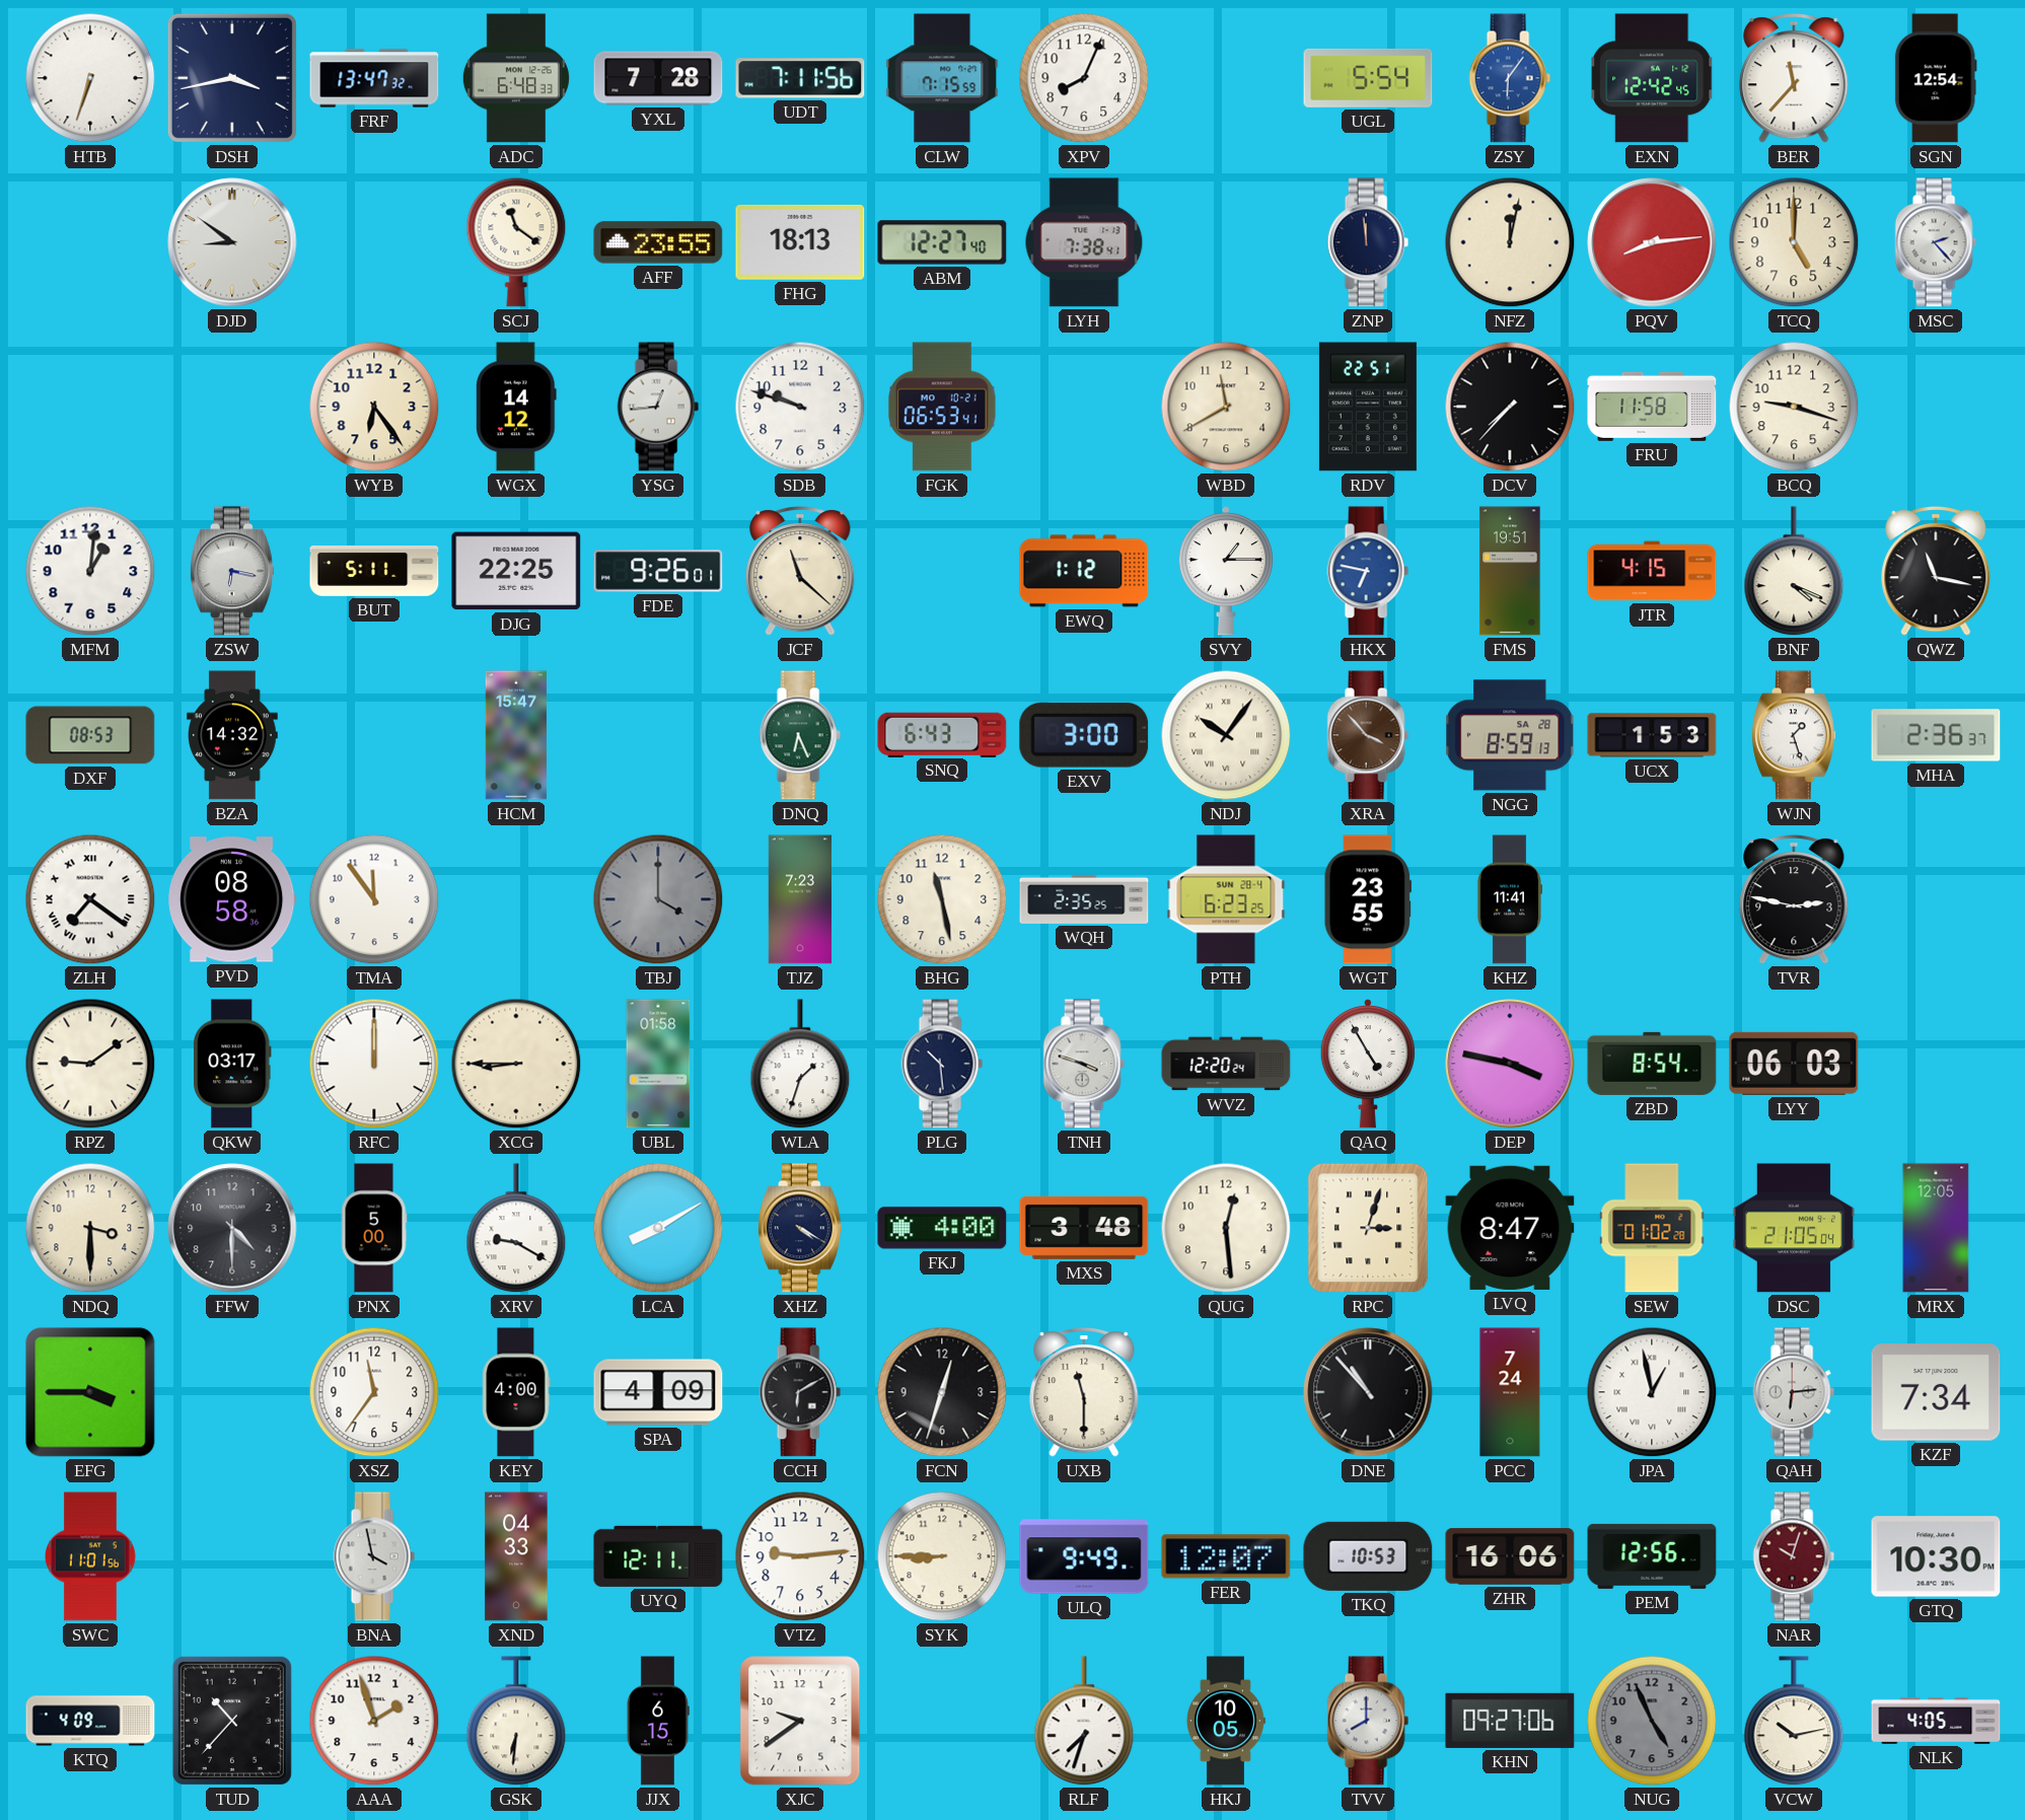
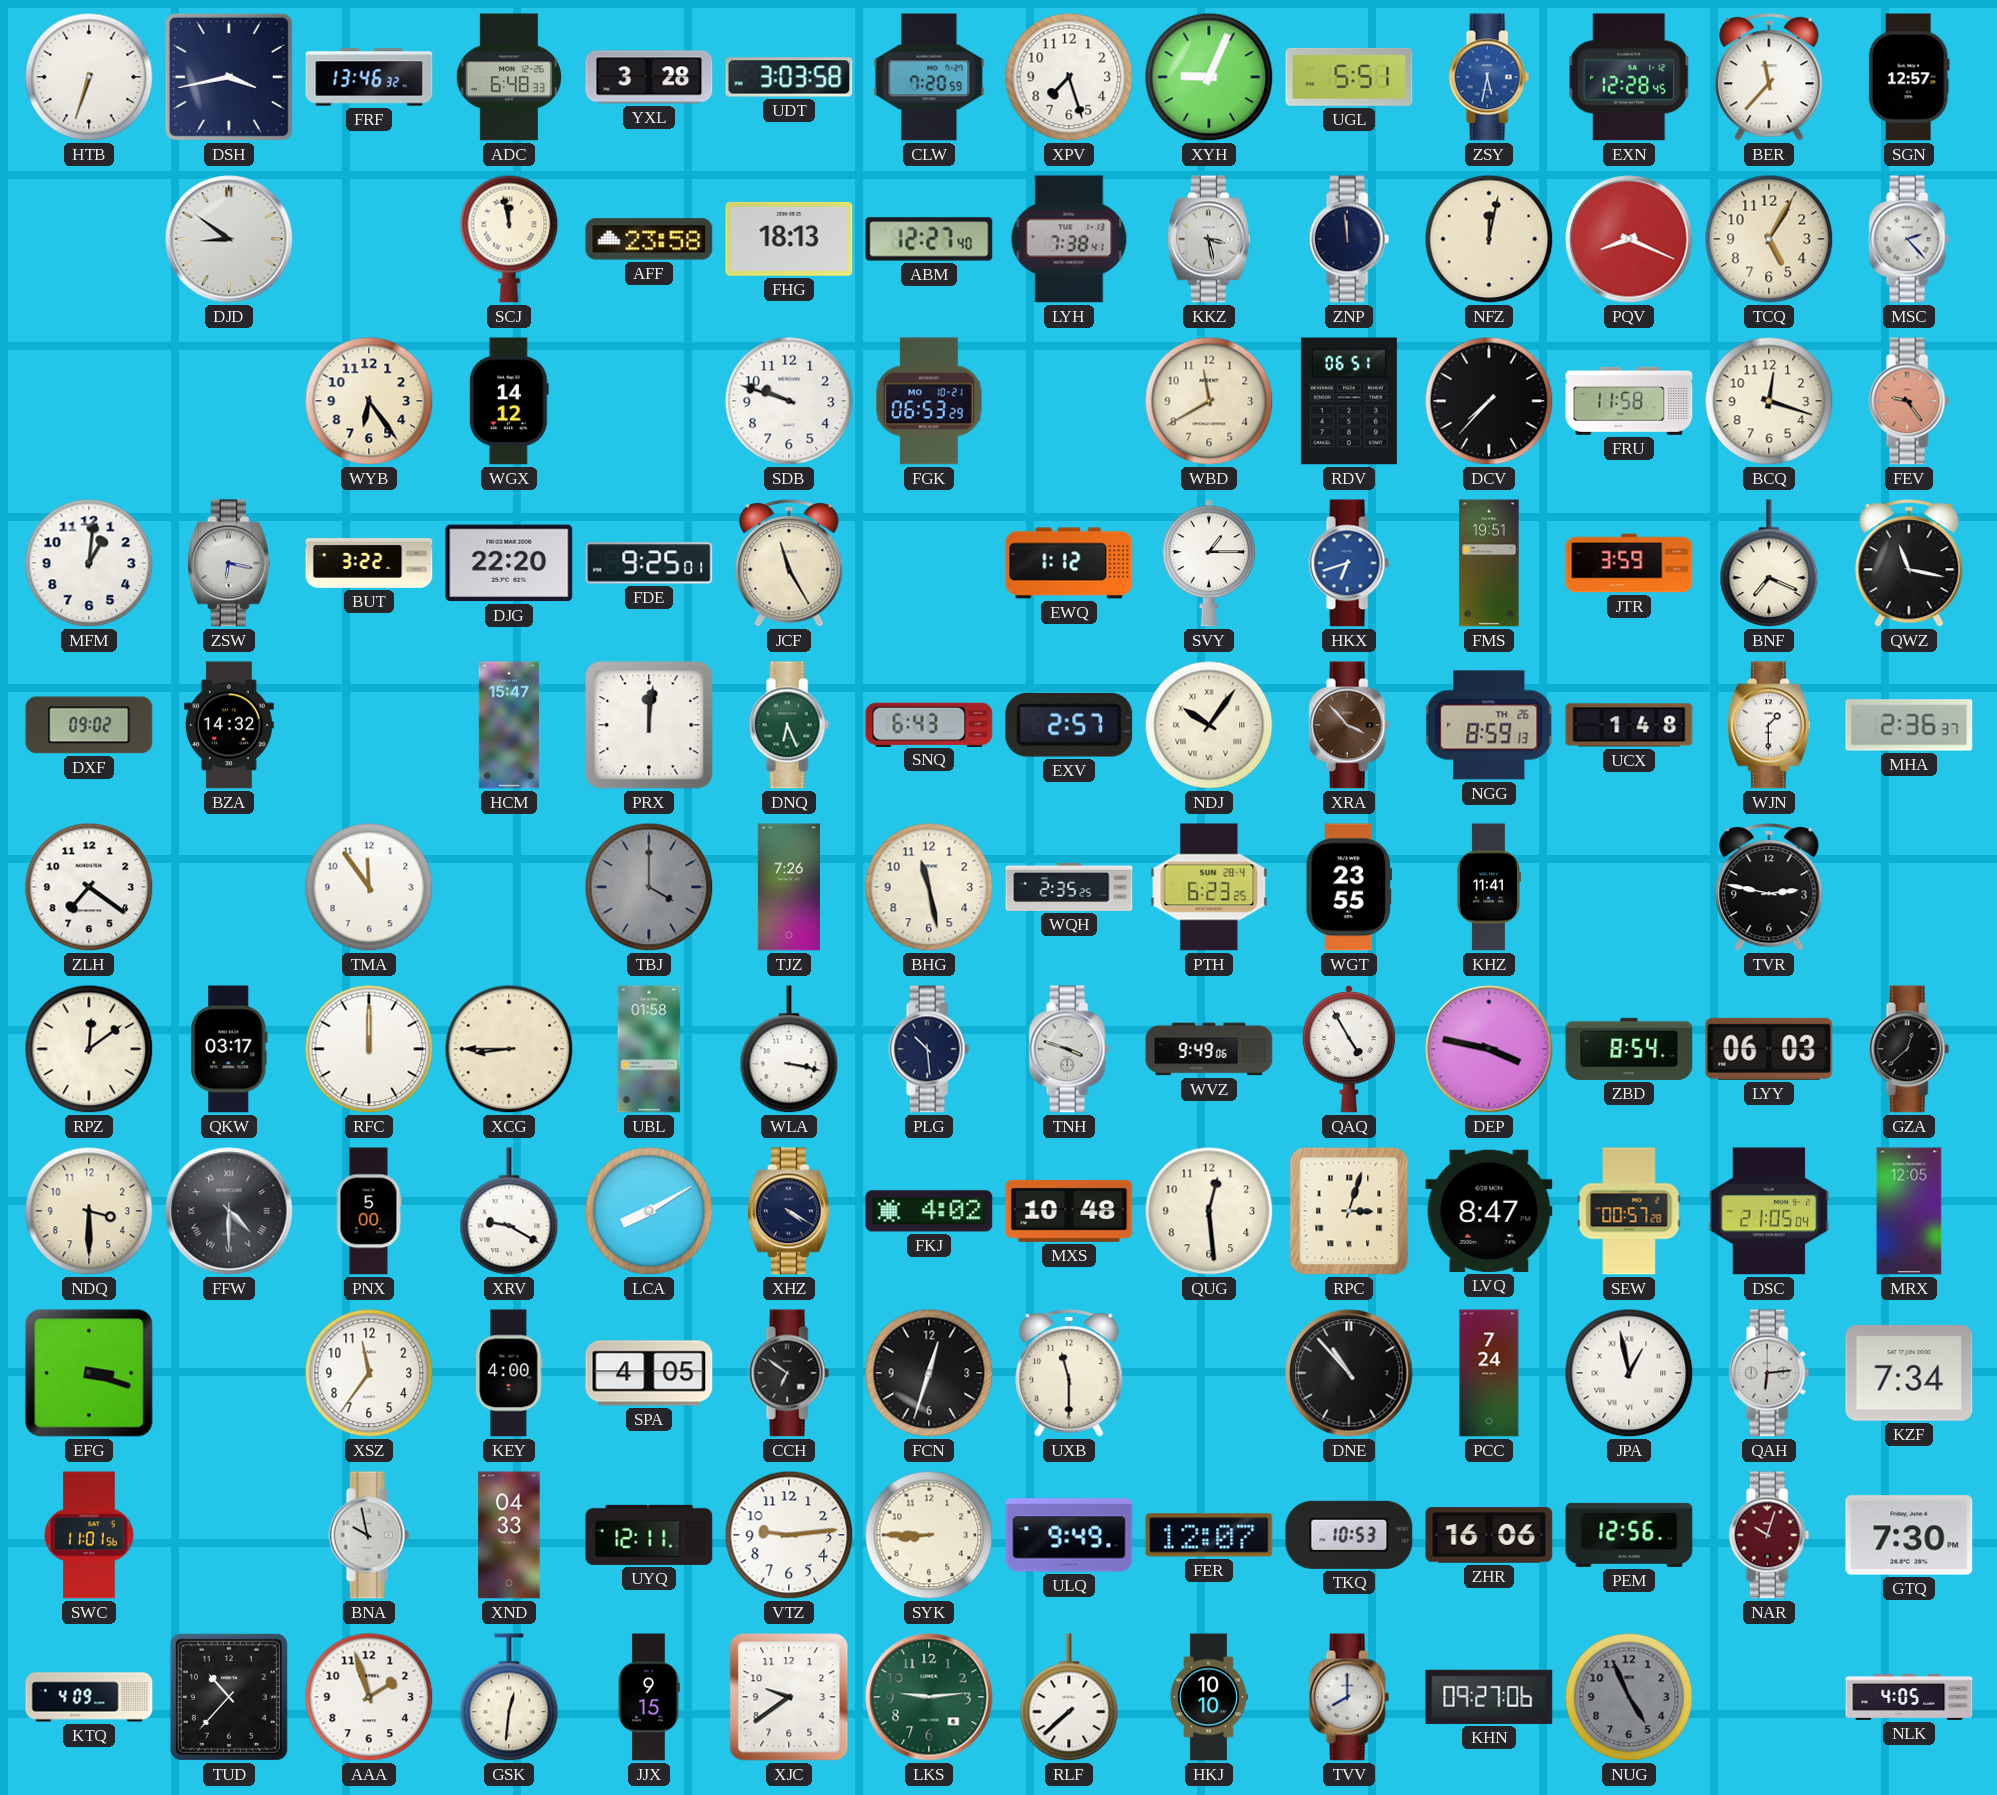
FRF: 13:47 -> 13:46 (369, 77)
YXL: 7:28 -> 3:28 (649, 77)
UDT: 7:11 -> 3:03 (789, 77)
CLW: 7:15 -> 7:20 (929, 77)
XPV: 8:04 -> 7:27 (1069, 77)
XYH: none -> 9:04 (1209, 77)
UGL: 5:54 -> 5:51 (1349, 77)
ZSY: 6:06 -> 5:32 (1489, 77)
EXN: 12:42 -> 12:28 (1629, 77)
SGN: 12:54 -> 12:57 (1909, 77)
SCJ: 11:21 -> 11:58 (509, 239)
AFF: 23:55 -> 23:58 (649, 239)
KKZ: none -> 3:28 (1209, 239)
PQV: 8:14 -> 8:19 (1629, 239)
TCQ: 5:00 -> 5:05 (1769, 239)
YSG: 12:44 -> none (658, 407)
FGK: 06:53:41 -> 06:53:29 (929, 401)
RDV: 22:51 -> 06:51 (1349, 401)
BCQ: 9:18 -> 12:18 (1769, 401)
FEV: none -> 9:24 (1909, 401)
BUT: 5:11 -> 3:22 (369, 564)
DJG: 22:25 -> 22:20 (509, 563)
FDE: 9:26 -> 9:25 (649, 563)
JCF: 11:22 -> 11:25 (789, 563)
HKX: 6:47 -> 6:42 (1349, 563)
JTR: 4:15 -> 3:59 (1629, 563)
BNF: 4:19 -> 7:19 (1769, 564)
DXF: 08:53 -> 09:02 (89, 725)
PRX: none -> 12:01 (649, 725)
EXV: 3:00 -> 2:57 (1069, 725)
NGG date: SA 28 -> TH 26 (1489, 725)
UCX: 1:53 -> 1:48 (1629, 725)
WJN: 1:27 -> 1:30 (1769, 725)
ZLH numerals: Roman -> Arabic (89, 887)
PVD: 08:58 -> none (232, 899)
TJZ: 7:23 -> 7:26 (789, 887)
RPZ: 9:09 -> 12:09 (89, 1049)
WLA: 1:33 -> 3:17 (789, 1050)
WVZ: 12:20 -> 9:49 (1209, 1049)
GZA: none -> 12:38 (1909, 1049)
FFW numerals: Arabic -> Roman (229, 1211)
FKJ: 4:00 -> 4:02 (929, 1211)
MXS: 3:48 -> 10:48 (1069, 1211)
SEW: 01:02 -> 00:57 (1629, 1211)
EFG: 3:45 -> 3:18 (89, 1373)
SPA: 4:09 -> 4:05 (649, 1373)
CCH: 6:10 -> 6:51 (789, 1373)
BNA: 3:58 -> 9:58 (369, 1535)
GTQ: 10:30 -> 7:30 (1909, 1535)
GSK: 6:31 -> 12:31 (509, 1698)
JJX: 6:15 -> 9:15 (649, 1697)
LKS: none -> 9:14 (929, 1697)
RLF: 7:33 -> 7:38 (1069, 1698)
HKJ: 10:05 -> 10:10 (1208, 1697)
VCW: 10:13 -> none (1794, 1722)
